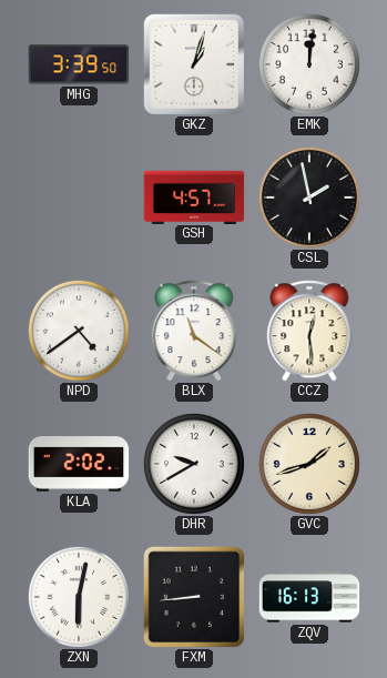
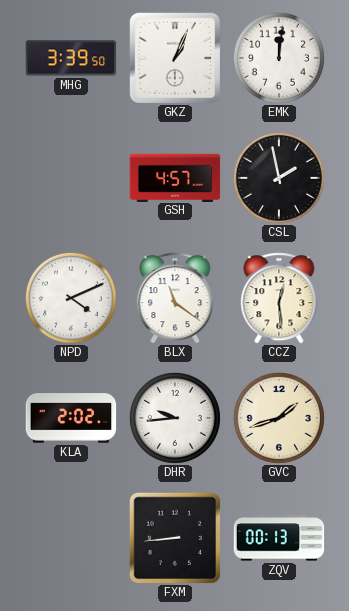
GKZ: 1:03 -> 1:04 (175, 58)
NPD: 4:39 -> 4:11 (71, 298)
DHR: 9:40 -> 9:44 (175, 418)
ZXN: 6:02 -> none (79, 597)
ZQV: 16:13 -> 00:13 (279, 538)
